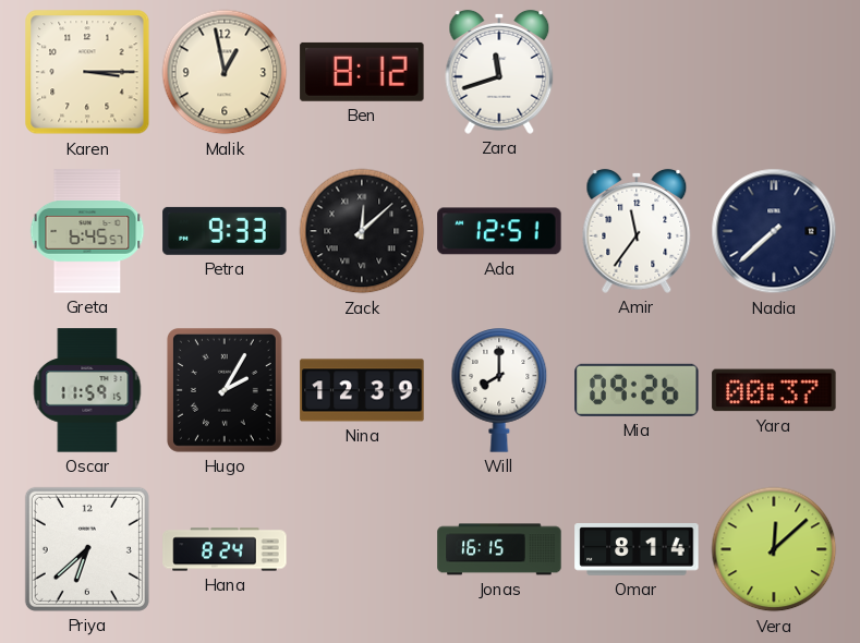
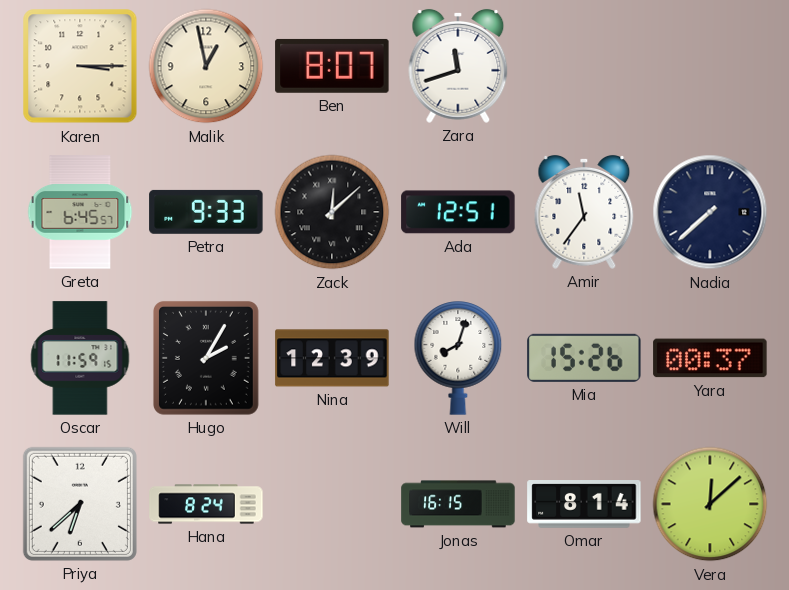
Ben: 8:12 -> 8:07 (332, 66)
Will: 8:00 -> 8:03 (458, 358)
Mia: 09:26 -> 15:26 (584, 358)
